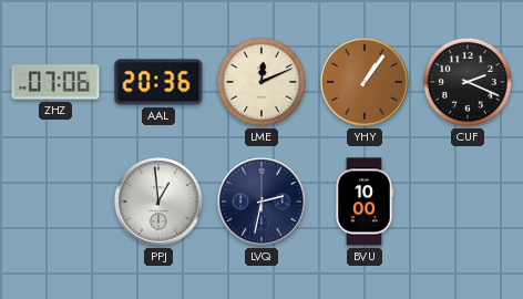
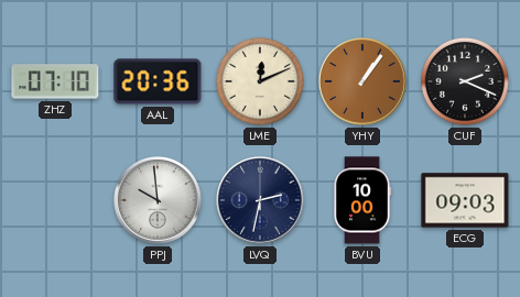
ZHZ: 07:06 -> 07:10 (55, 81)
PPJ: 12:59 -> 9:59 (159, 201)
ECG: none -> 09:03 (465, 200)
